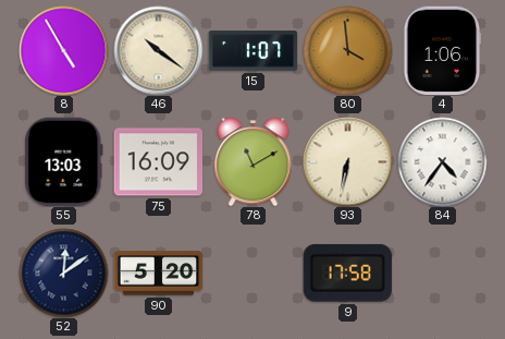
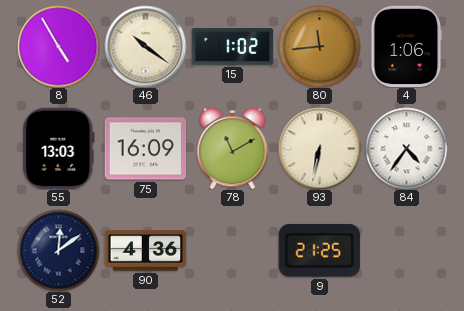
15: 1:07 -> 1:02 (232, 47)
80: 3:59 -> 11:44 (319, 46)
90: 5:20 -> 4:36 (145, 251)
9: 17:58 -> 21:25 (319, 250)
